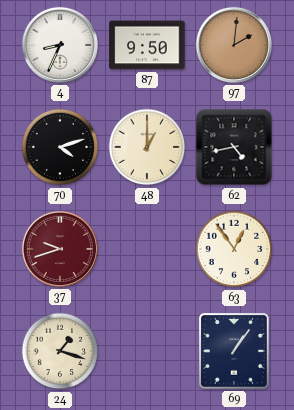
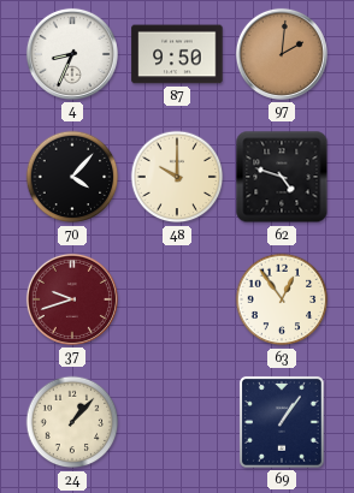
70: 4:12 -> 4:07 (72, 177)
48: 1:00 -> 10:00 (177, 177)
62: 4:43 -> 4:48 (282, 177)
24: 1:18 -> 1:07 (72, 422)
